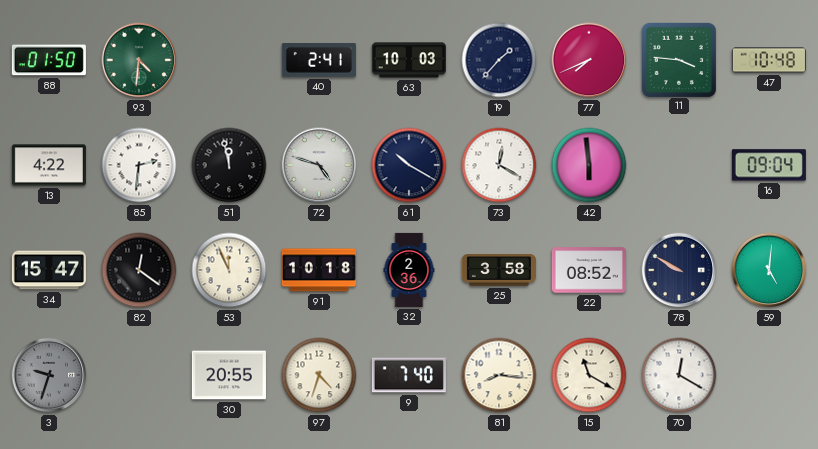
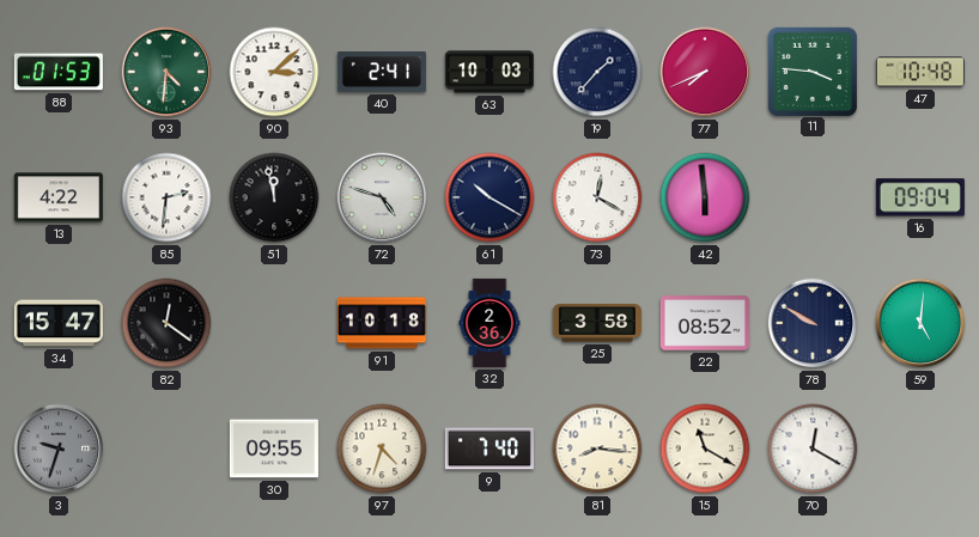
88: 01:50 -> 01:53 (59, 72)
90: none -> 3:08 (274, 72)
53: 11:56 -> none (229, 270)
30: 20:55 -> 09:55 (274, 448)
